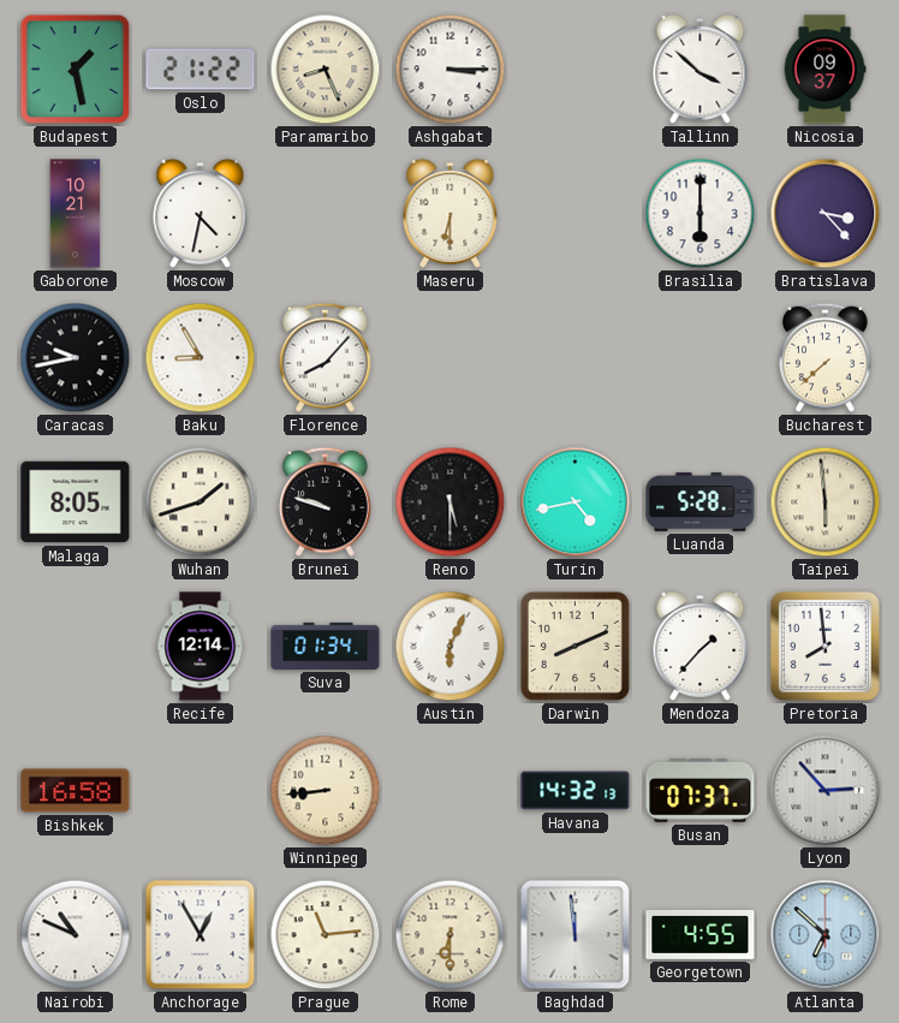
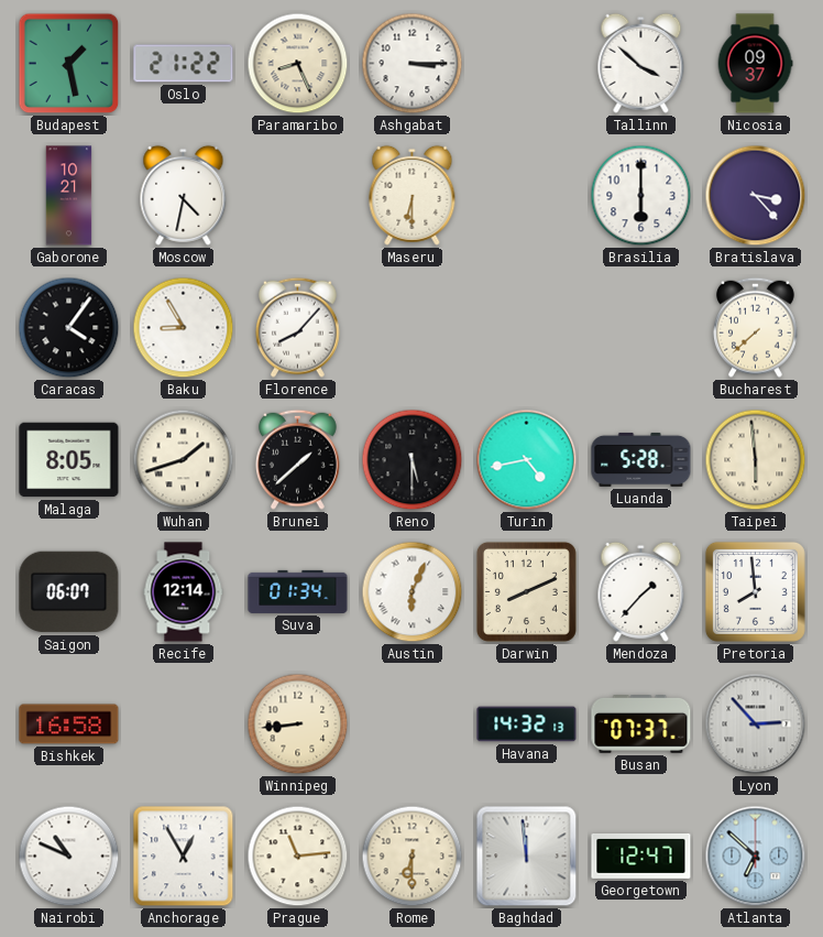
Caracas: 9:43 -> 4:06 (69, 328)
Brunei: 9:48 -> 1:38 (297, 459)
Saigon: none -> 06:07 (69, 592)
Georgetown: 4:55 -> 12:47 (641, 856)
